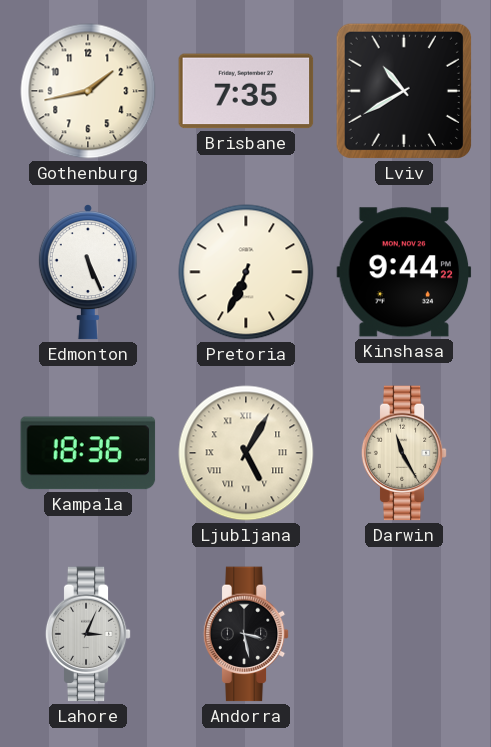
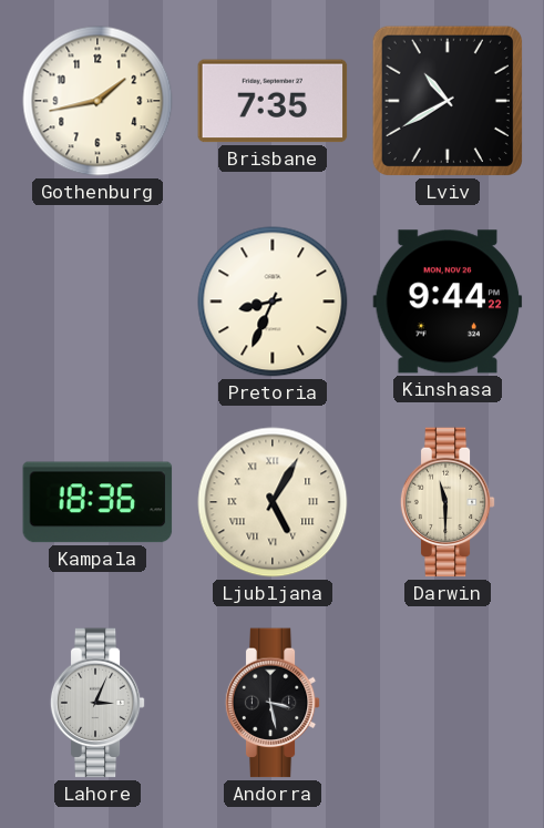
Edmonton: 5:26 -> none (88, 272)
Pretoria: 6:34 -> 8:34 (273, 301)
Darwin: 11:25 -> 11:30 (448, 502)
